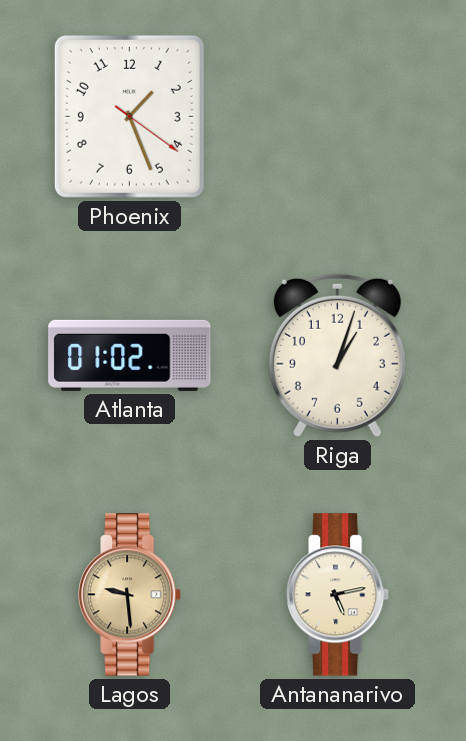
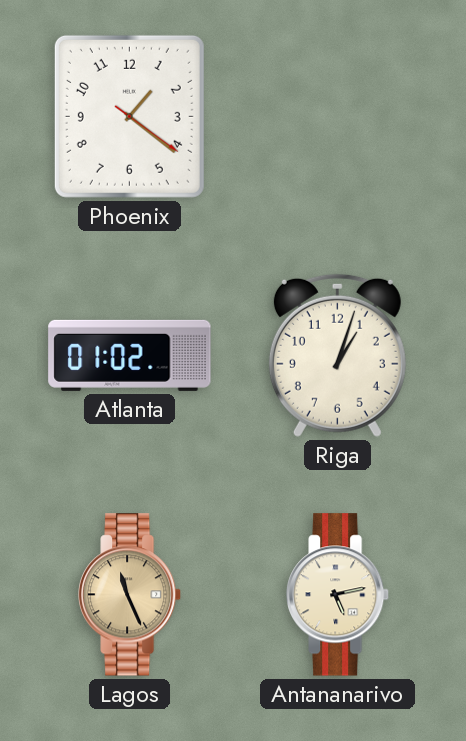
Phoenix: 1:26 -> 1:21 (129, 116)
Lagos: 9:29 -> 11:26 (131, 595)
